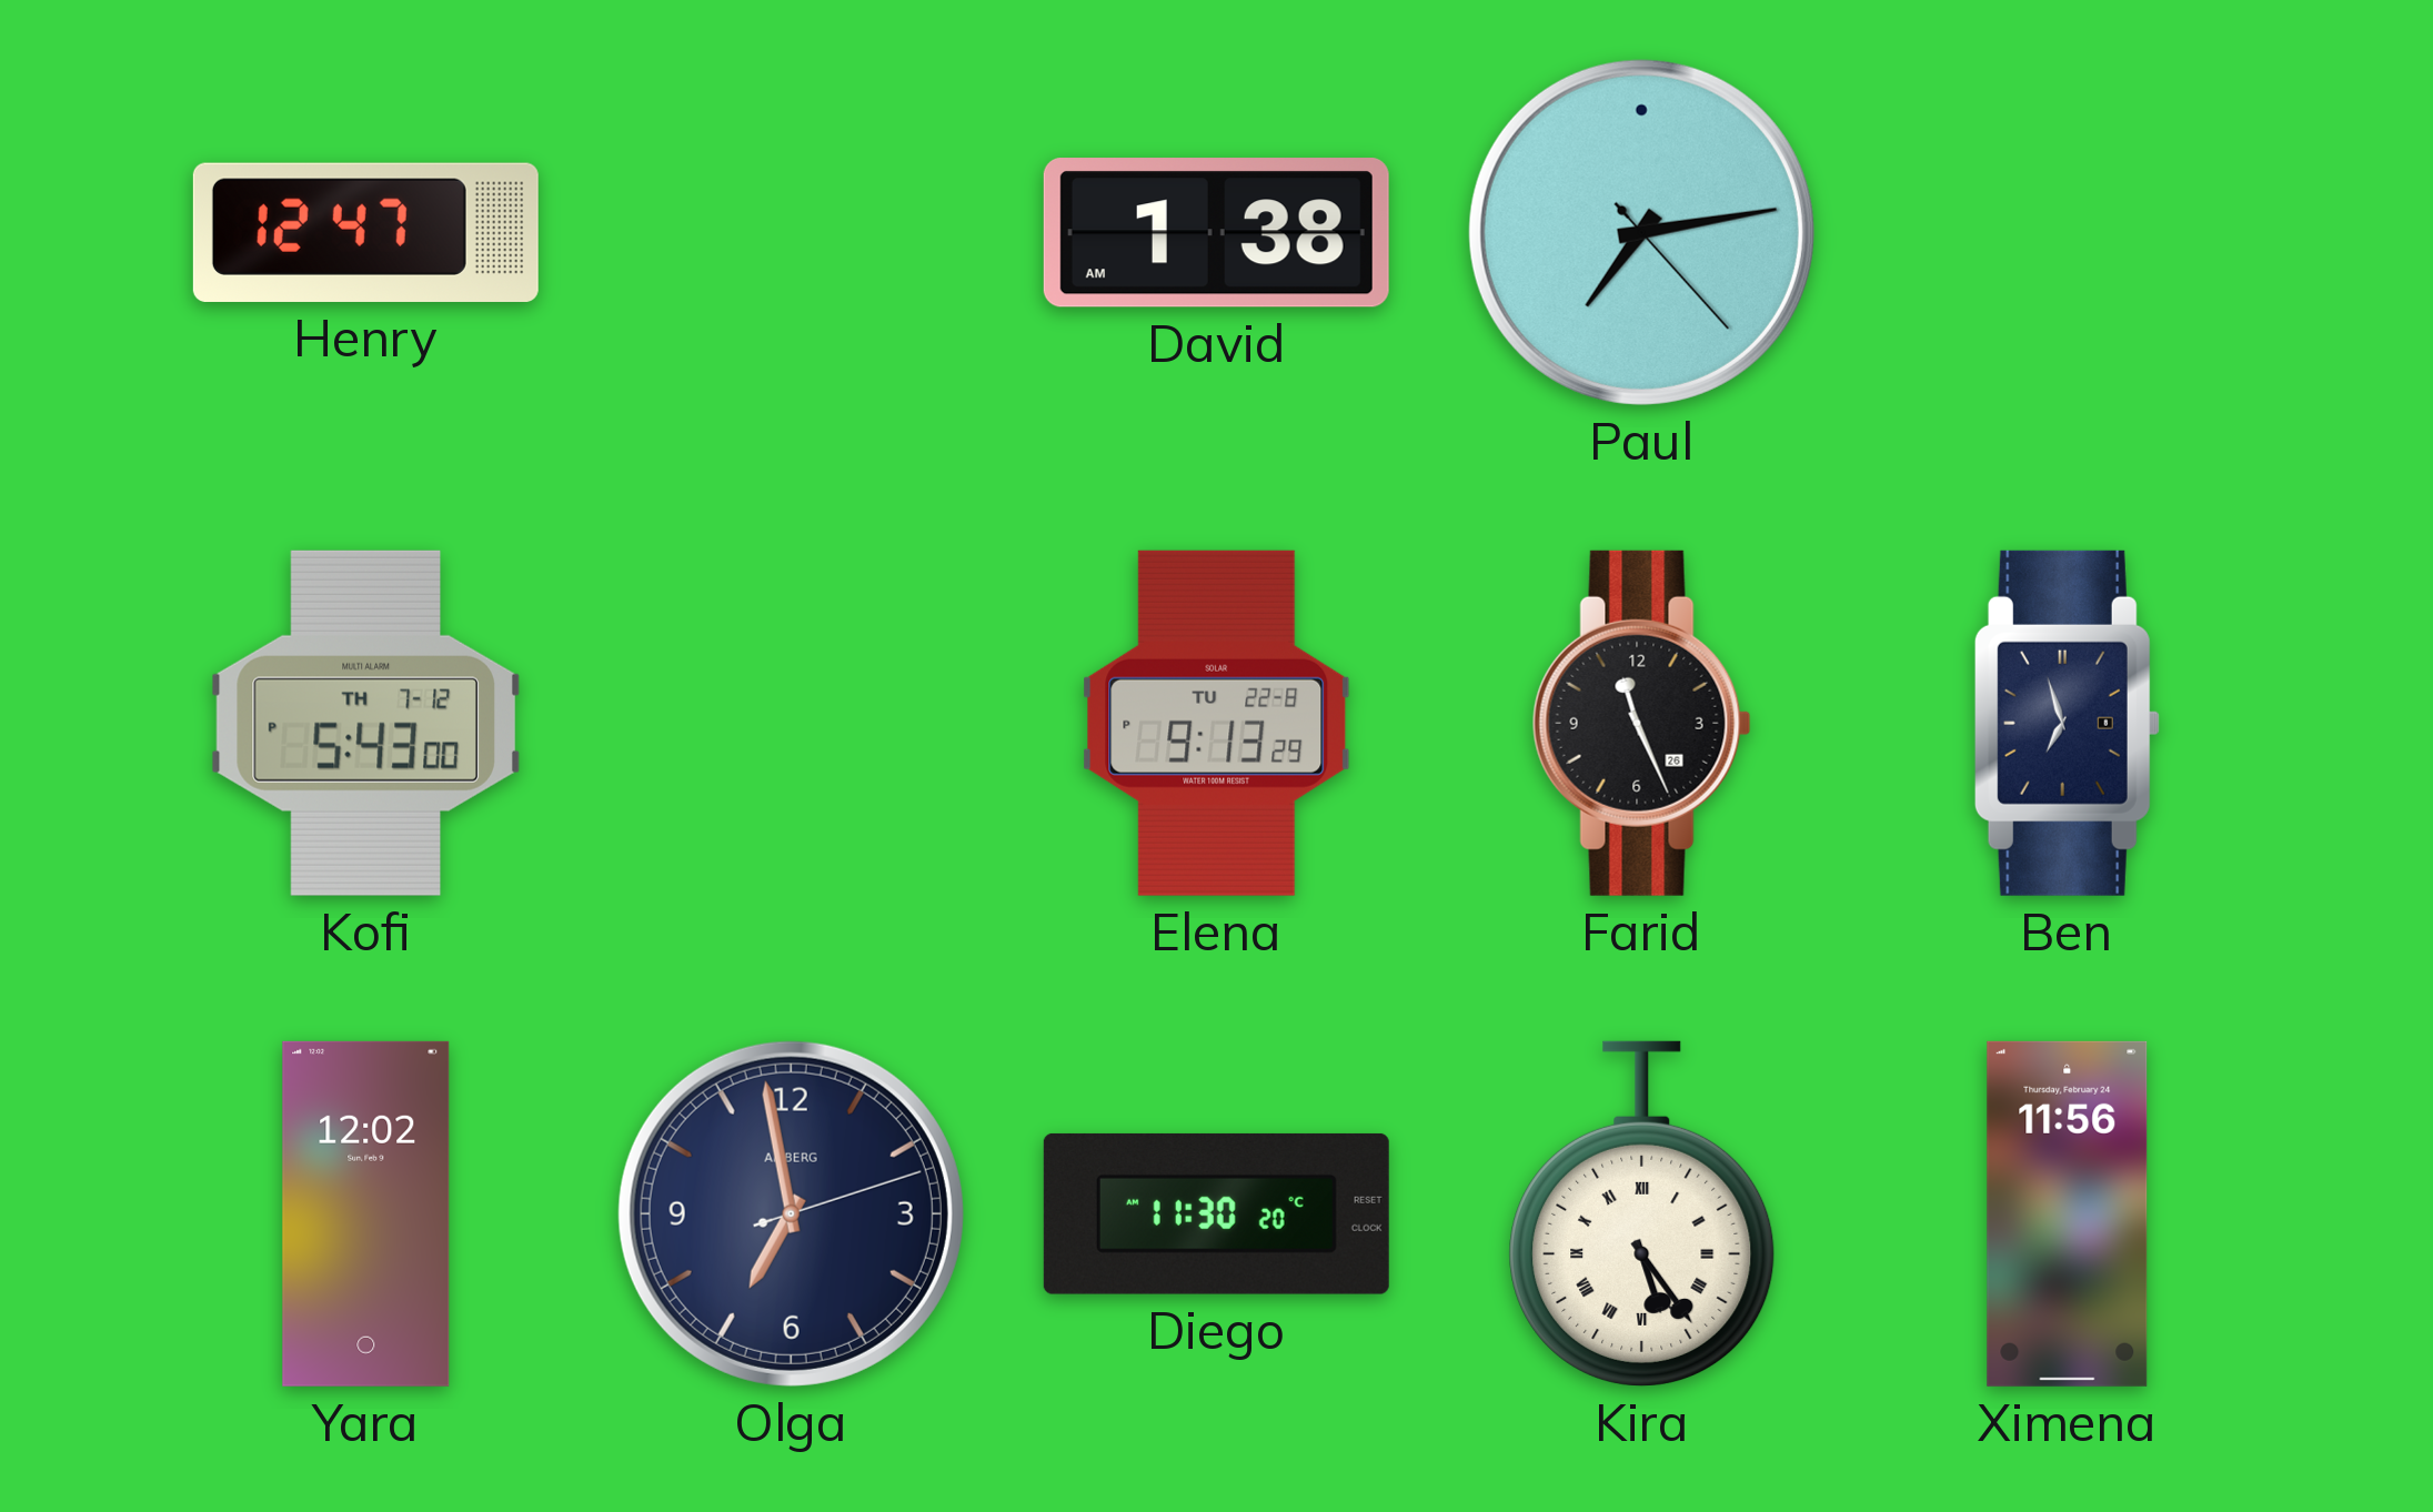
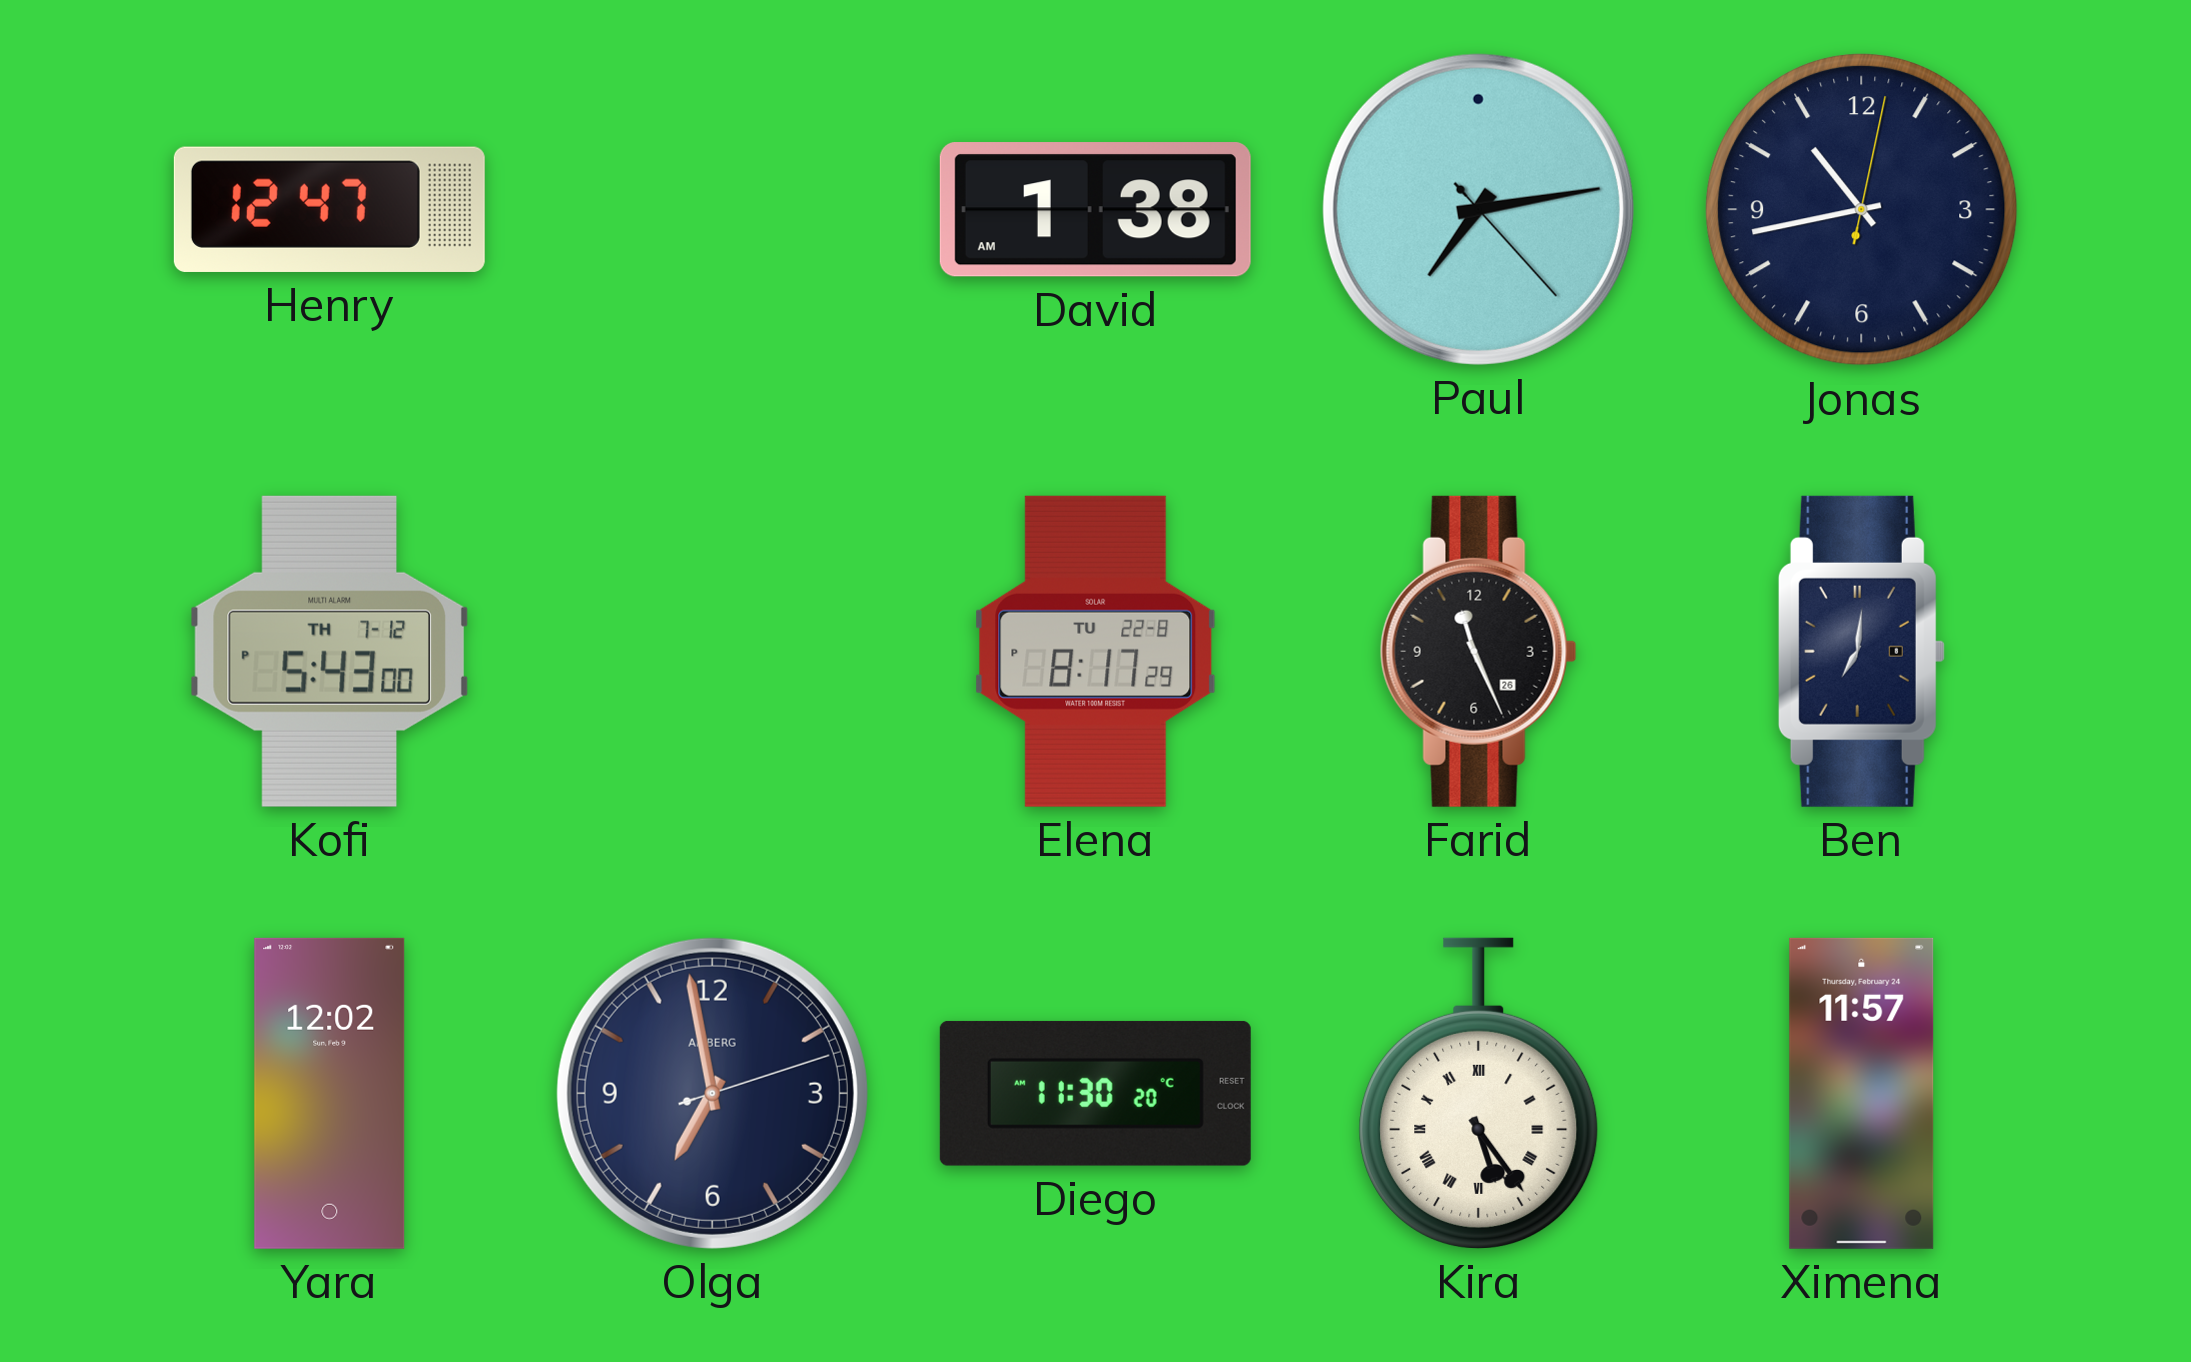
Jonas: none -> 10:43 (1862, 210)
Elena: 9:13 -> 8:17 (1096, 651)
Ben: 6:57 -> 7:01 (1861, 651)
Ximena: 11:56 -> 11:57 (1862, 1093)
